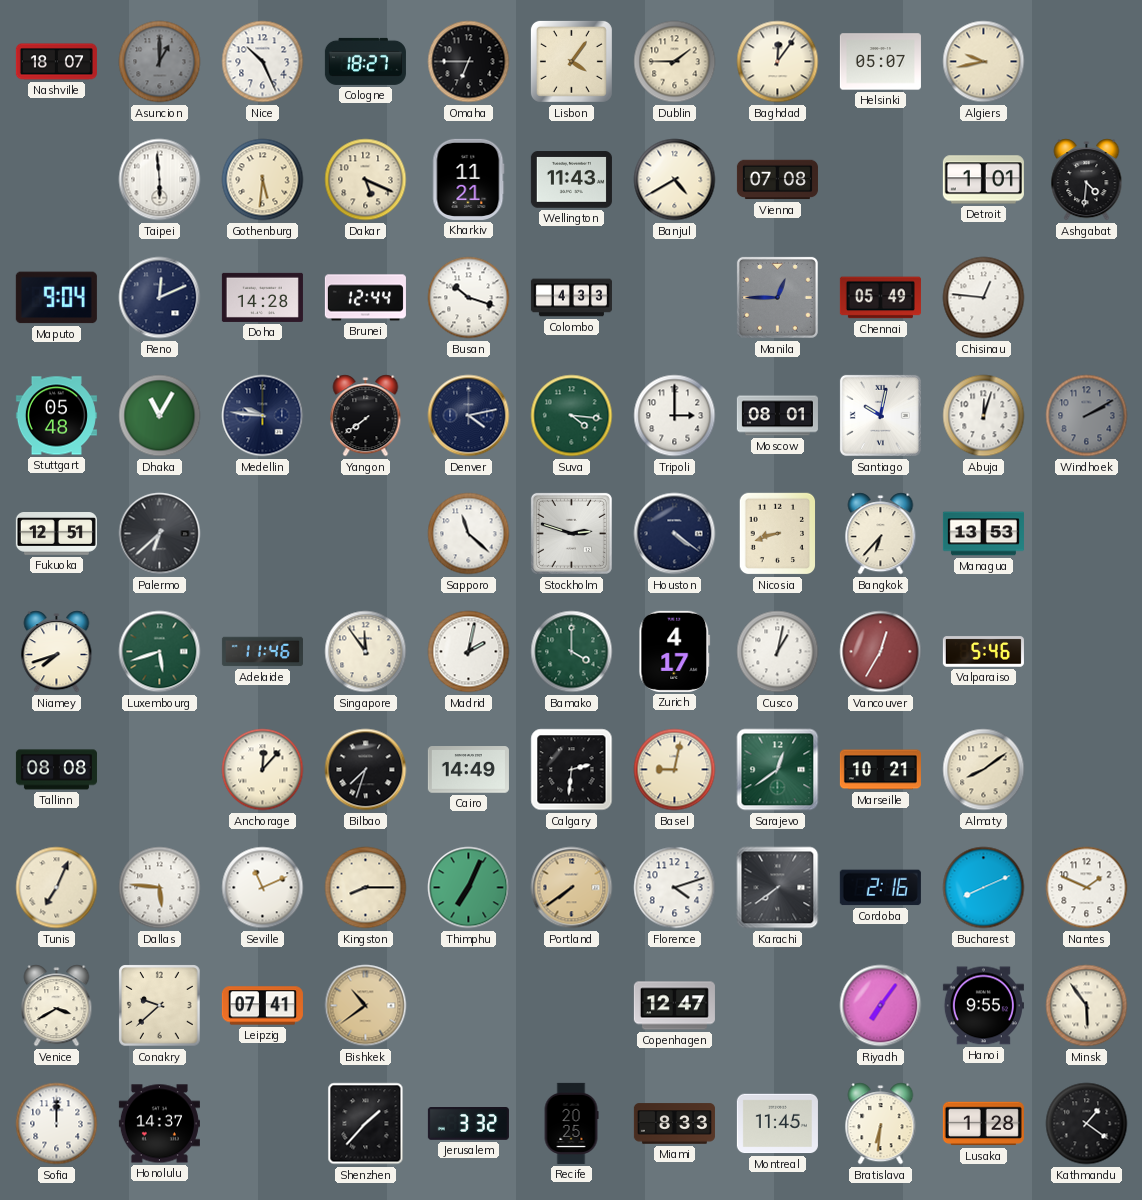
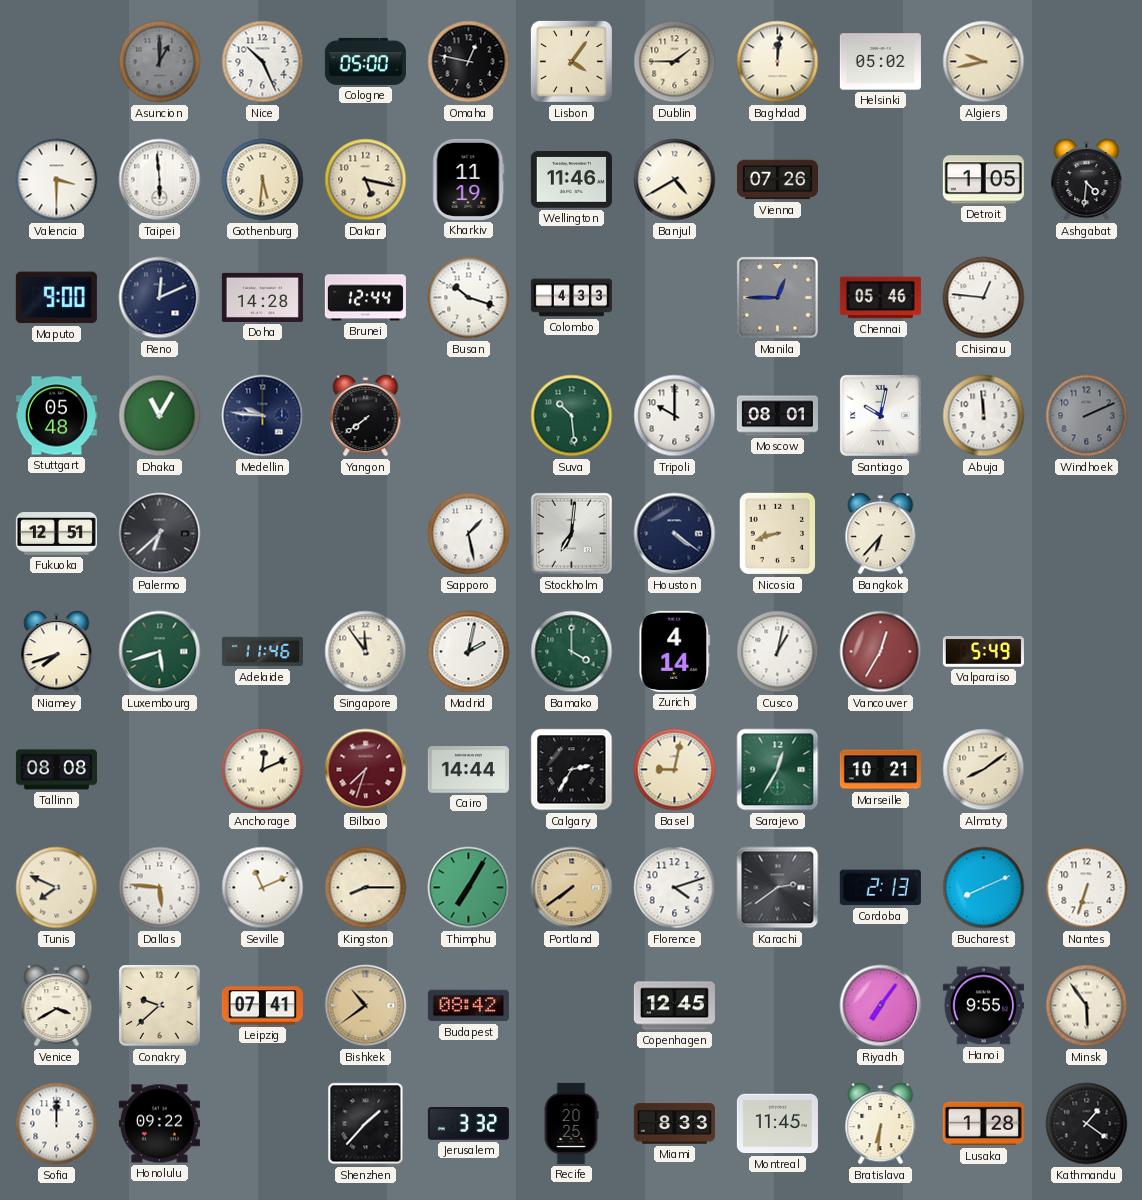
Nashville: 18:07 -> none (56, 62)
Cologne: 18:27 -> 05:00 (365, 61)
Omaha: 6:45 -> 12:47 (469, 62)
Baghdad: 12:06 -> 12:01 (778, 62)
Helsinki: 05:07 -> 05:02 (880, 62)
Valencia: none -> 3:30 (57, 180)
Dakar: 5:19 -> 5:17 (366, 180)
Kharkiv: 11:21 -> 11:19 (469, 179)
Wellington: 11:43 -> 11:46 (571, 180)
Vienna: 07:08 -> 07:26 (777, 180)
Detroit: 1:01 -> 1:05 (983, 180)
Maputo: 9:04 -> 9:00 (56, 298)
Chennai: 05:49 -> 05:46 (880, 298)
Denver: 4:13 -> none (469, 416)
Suva: 4:16 -> 10:29 (572, 416)
Tripoli: 3:00 -> 10:00 (675, 416)
Abuja: 12:03 -> 11:59 (984, 416)
Windhoek: 2:10 -> 2:11 (1087, 416)
Sapporo: 11:22 -> 1:28 (469, 534)
Stockholm: 2:48 -> 7:01 (571, 533)
Managua: 13:53 -> none (983, 534)
Zurich: 4:17 -> 4:14 (675, 651)
Valparaiso: 5:46 -> 5:49 (983, 652)
Anchorage: 12:07 -> 12:11 (263, 770)
Bilbao dial: black -> burgundy (366, 770)
Cairo: 14:49 -> 14:44 (468, 770)
Calgary: 2:31 -> 2:35 (572, 770)
Sarajevo: 12:39 -> 12:35 (778, 770)
Tunis: 7:04 -> 7:49 (57, 888)
Thimphu: 7:04 -> 7:05 (469, 888)
Karachi: 7:39 -> 2:39 (778, 888)
Cordoba: 2:16 -> 2:13 (880, 888)
Nantes: 1:49 -> 6:33 (1087, 888)
Budapest: none -> 08:42 (468, 1006)
Copenhagen: 12:47 -> 12:45 (674, 1006)
Honolulu: 14:37 -> 09:22 (159, 1124)
